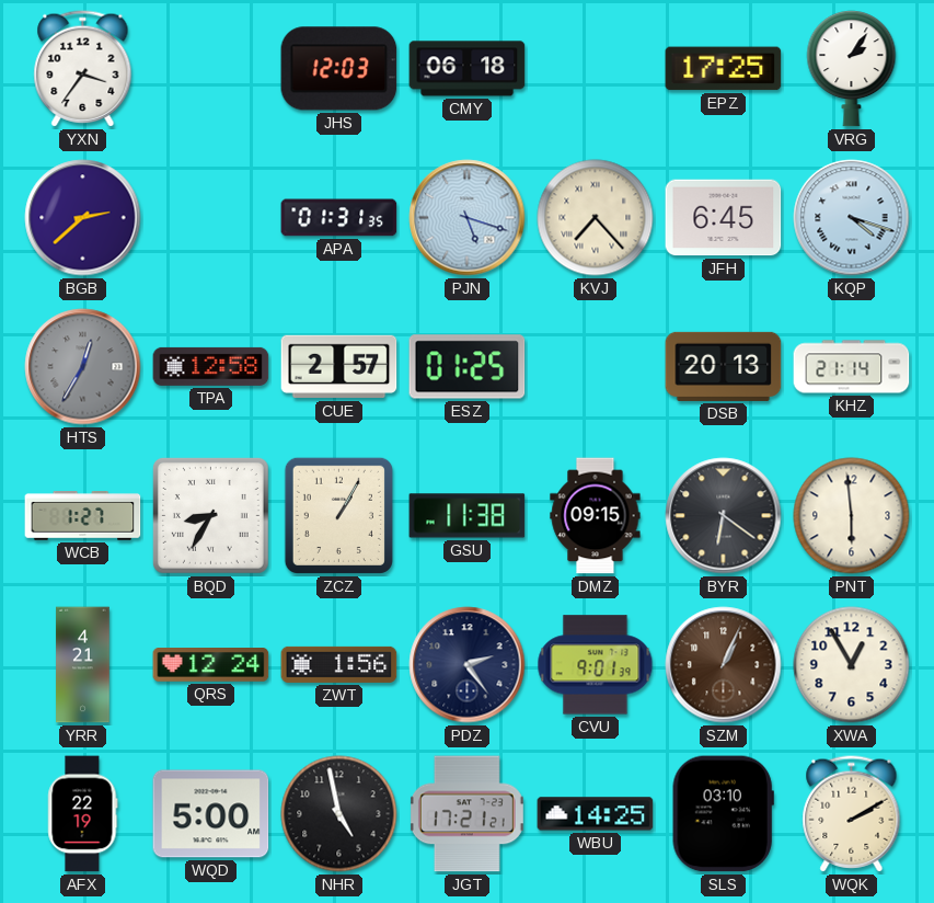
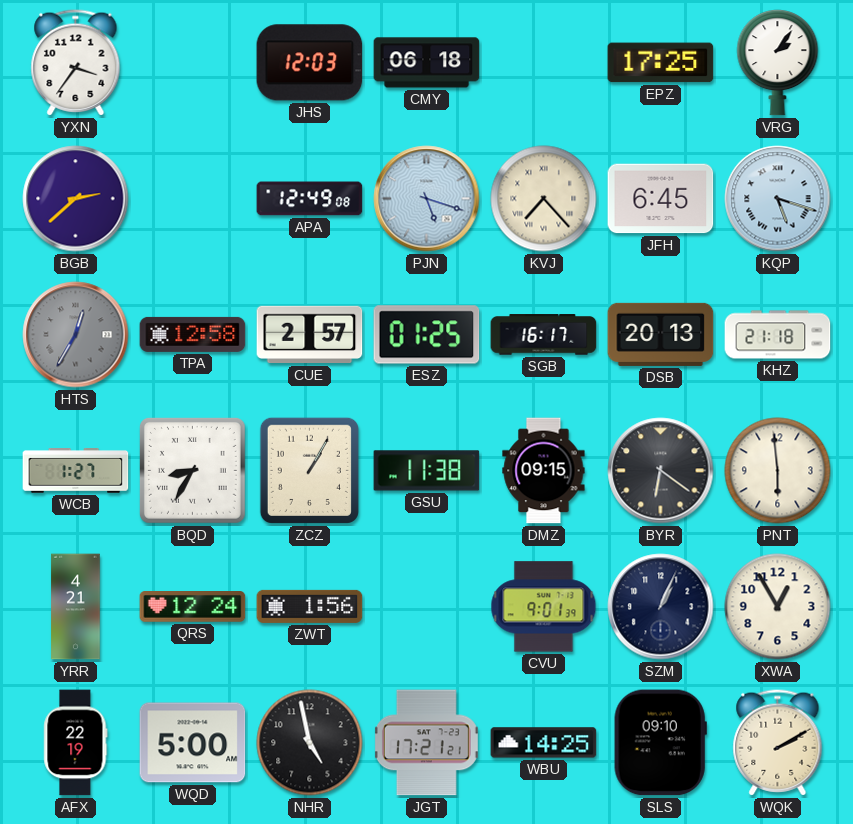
APA: 01:31 -> 12:49 (310, 199)
KQP: 4:18 -> 5:18 (778, 199)
SGB: none -> 16:17 (544, 335)
KHZ: 21:14 -> 21:18 (778, 335)
PDZ: 2:24 -> none (468, 665)
SZM dial: brown -> navy (661, 607)
SLS: 03:10 -> 09:10 (660, 743)
